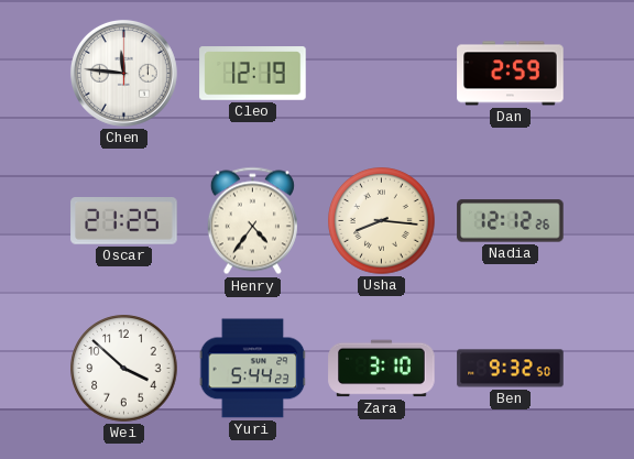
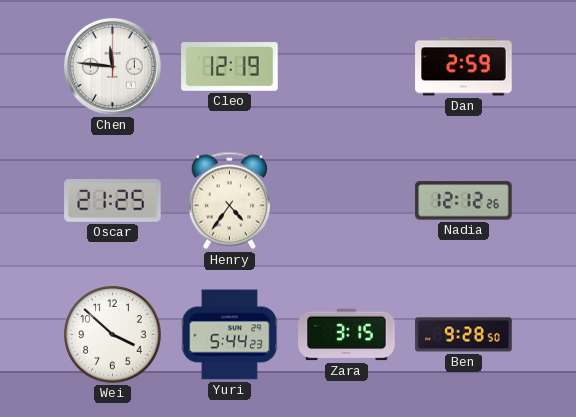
Usha: 8:16 -> none (382, 221)
Zara: 3:10 -> 3:15 (347, 335)
Ben: 9:32 -> 9:28 (464, 335)
